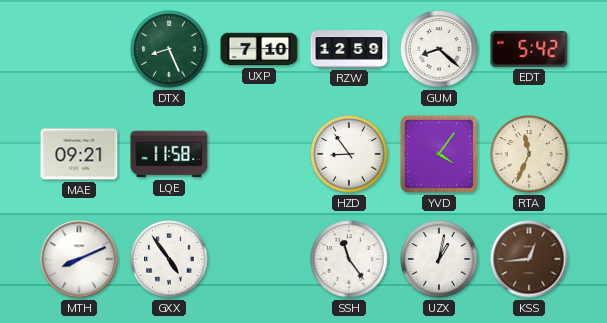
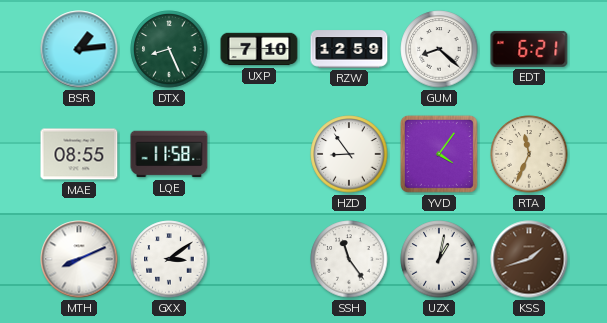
BSR: none -> 1:14 (79, 49)
EDT: 5:42 -> 6:21 (529, 49)
MAE: 09:21 -> 08:55 (79, 154)
GXX: 4:54 -> 3:09 (169, 259)
KSS: 12:44 -> 1:42 (529, 259)
